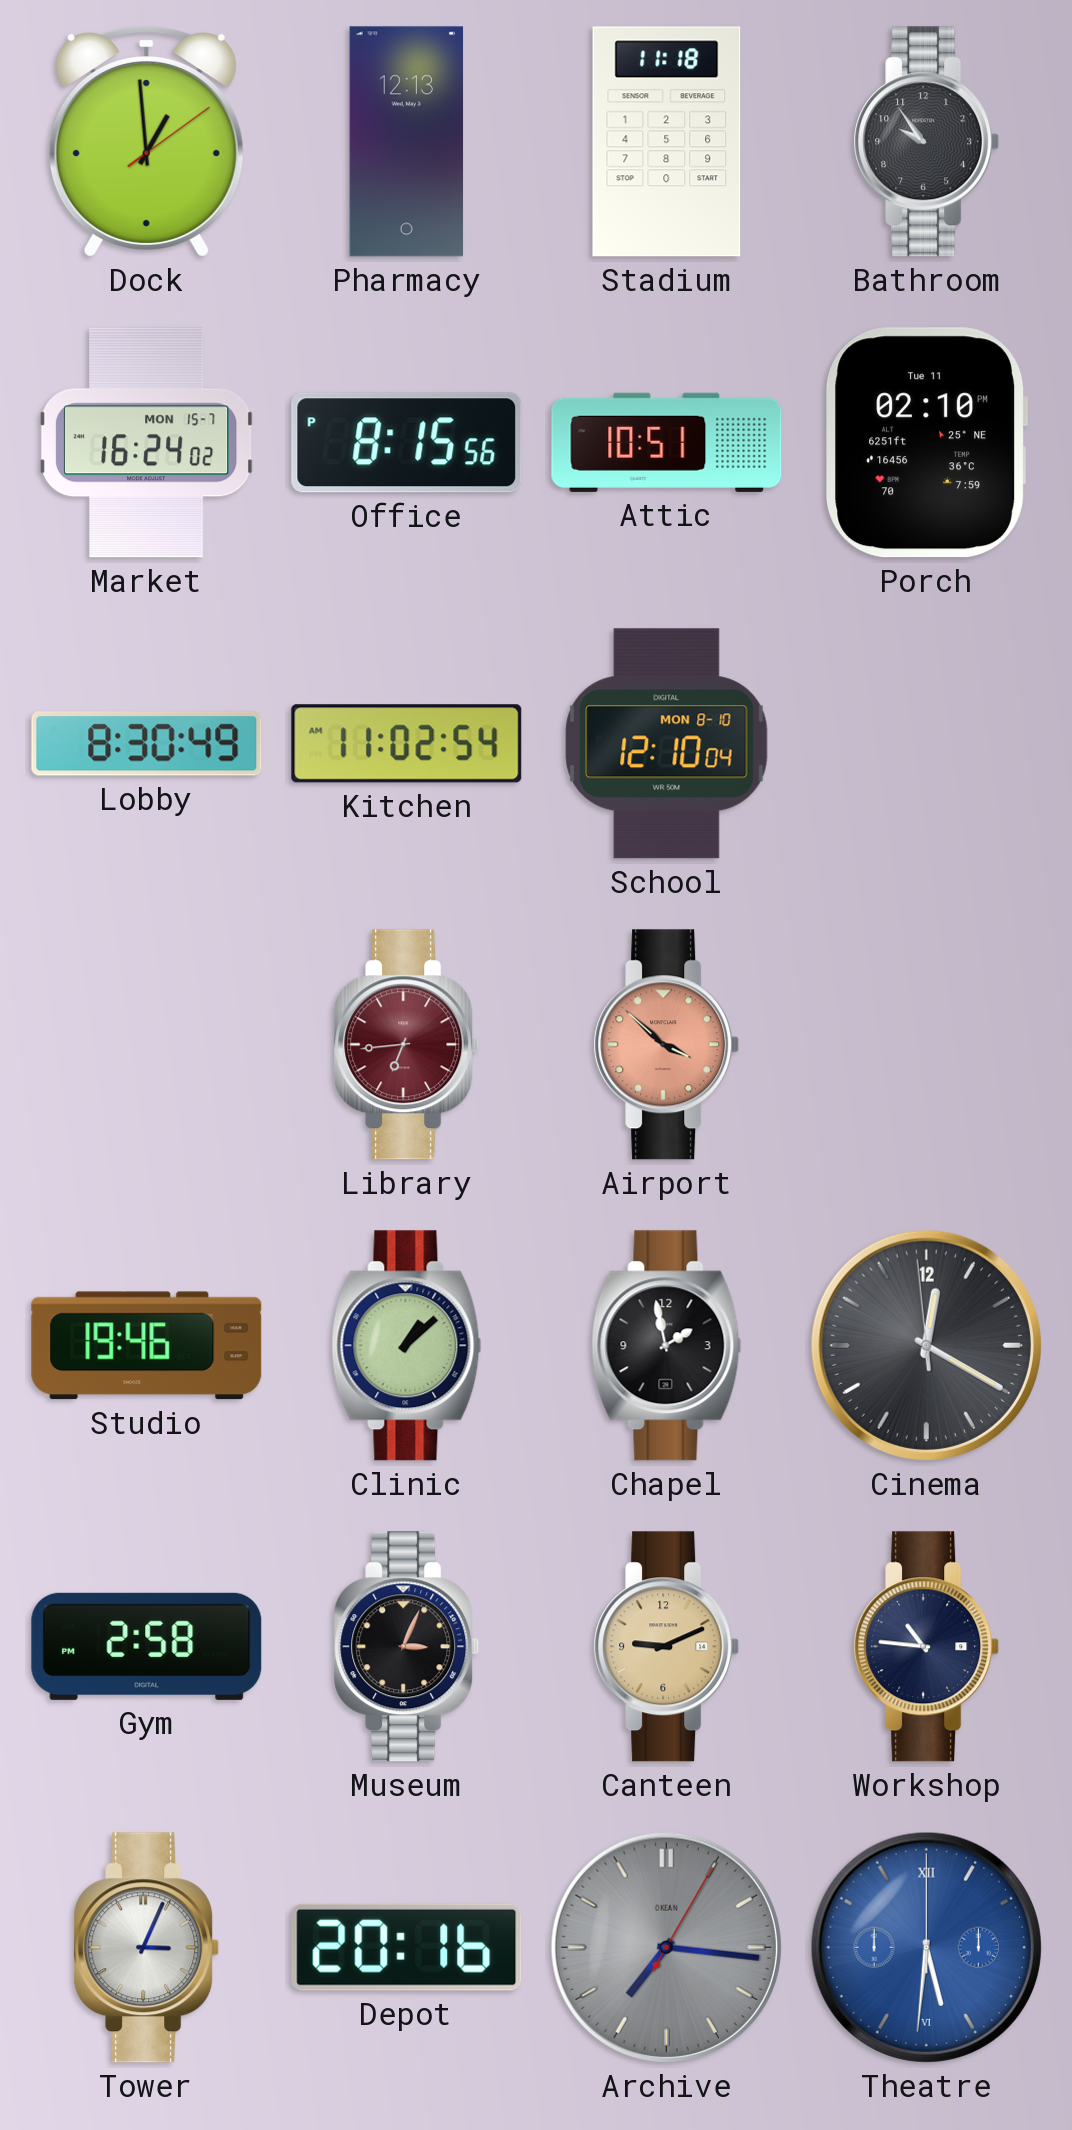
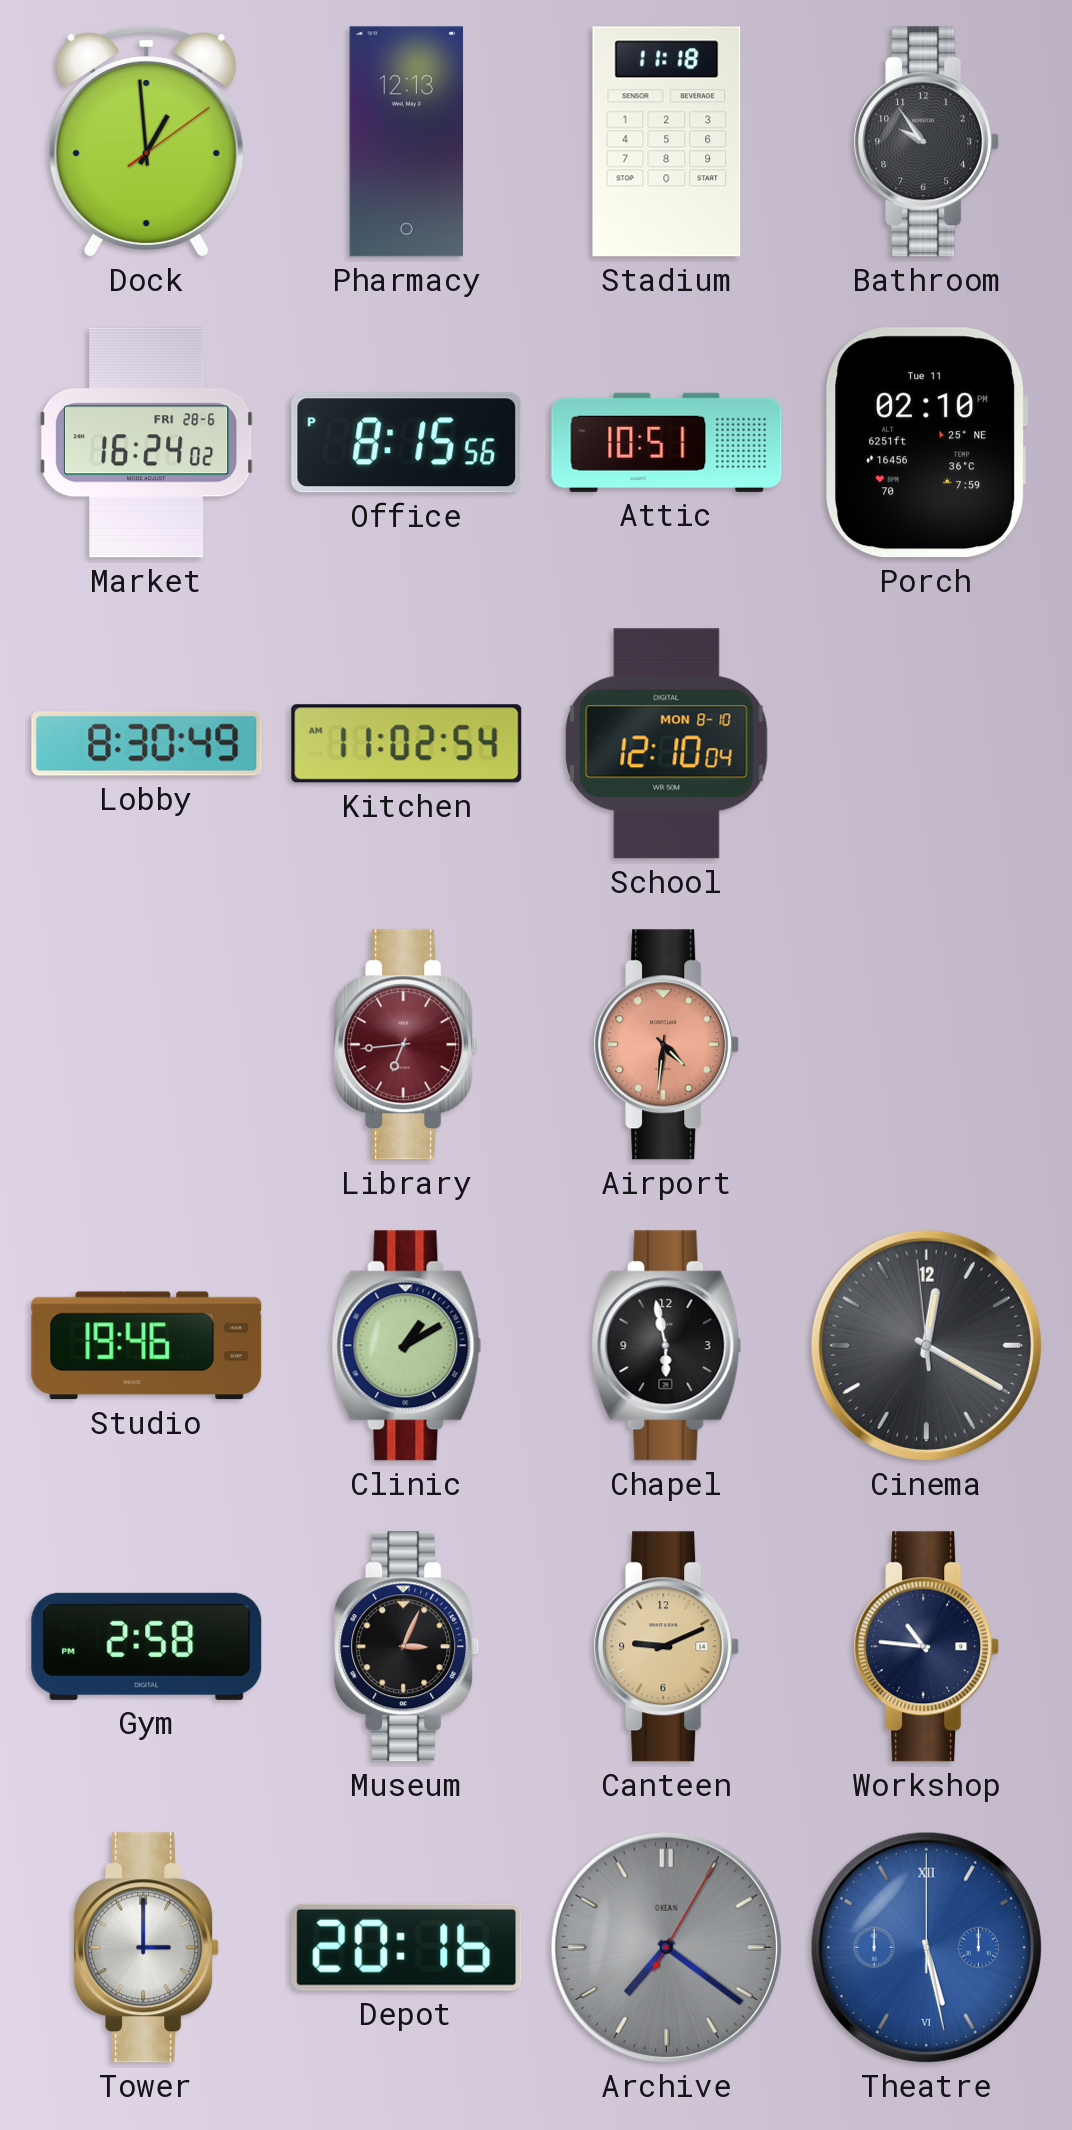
Market date: MON 15-7 -> FRI 28-6 (146, 443)
Airport: 3:52 -> 4:31 (667, 1045)
Clinic: 1:08 -> 1:10 (407, 1346)
Chapel: 1:58 -> 5:58 (667, 1346)
Tower: 3:04 -> 3:00 (147, 1948)
Archive: 7:16 -> 7:21 (666, 1947)
Theatre: 5:31 -> 5:28 (926, 1947)
